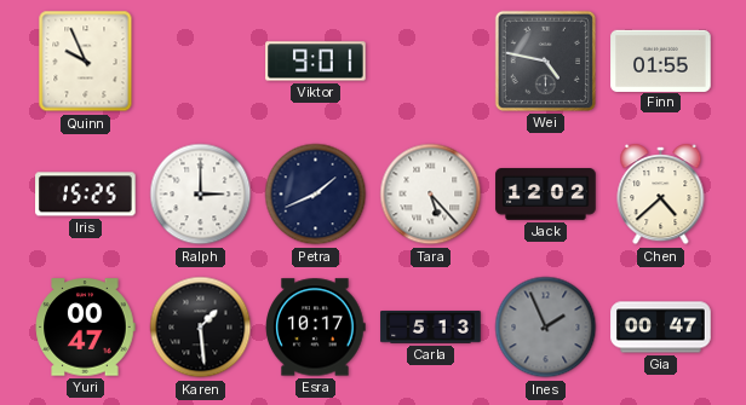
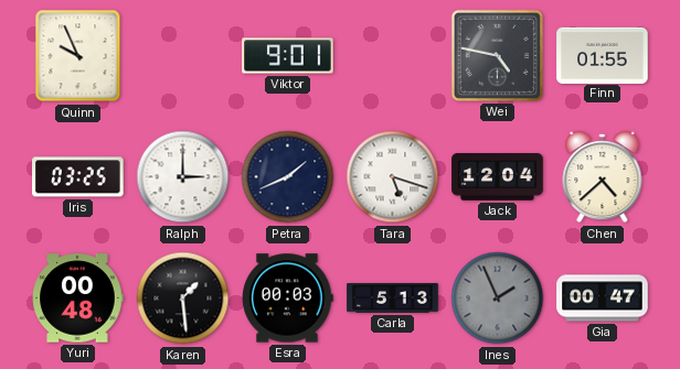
Iris: 15:25 -> 03:25 (78, 177)
Tara: 5:23 -> 5:18 (393, 177)
Jack: 12:02 -> 12:04 (498, 177)
Yuri: 00:47 -> 00:48 (77, 299)
Esra: 10:17 -> 00:03 (288, 299)
